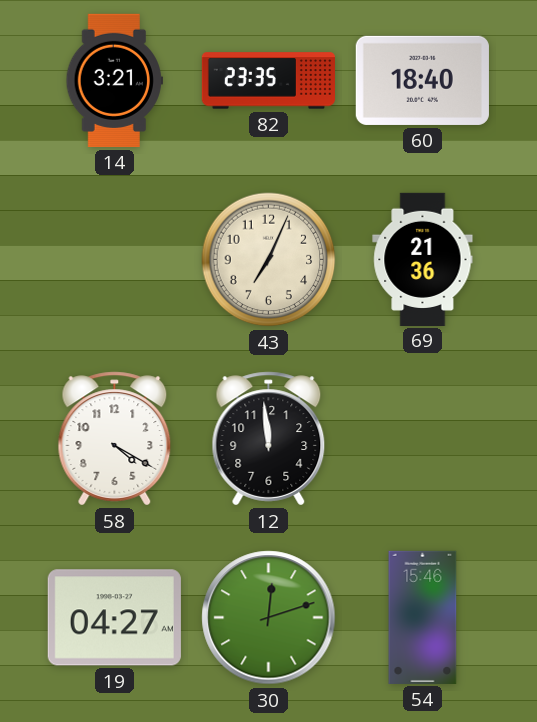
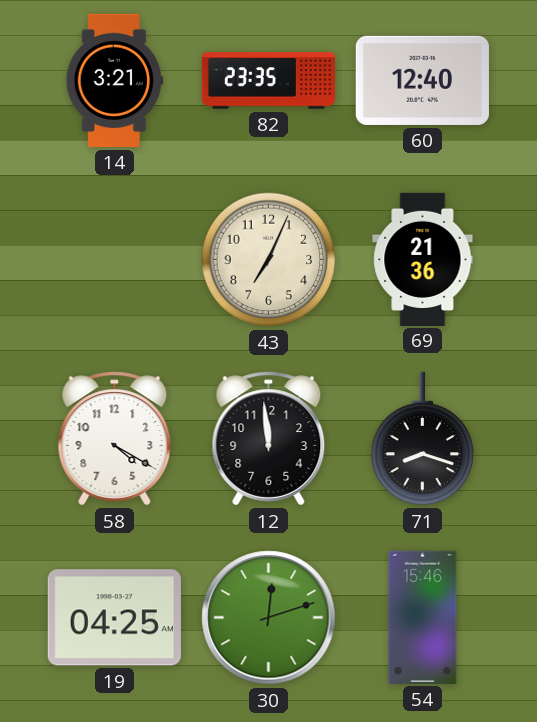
60: 18:40 -> 12:40 (422, 80)
71: none -> 8:18 (423, 439)
19: 04:27 -> 04:25 (114, 618)
